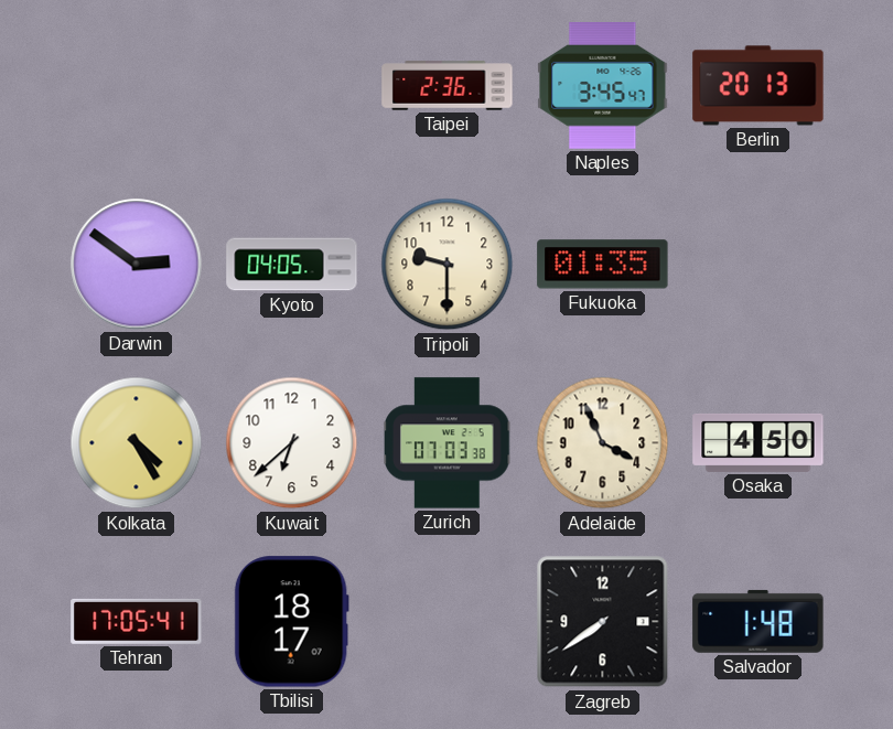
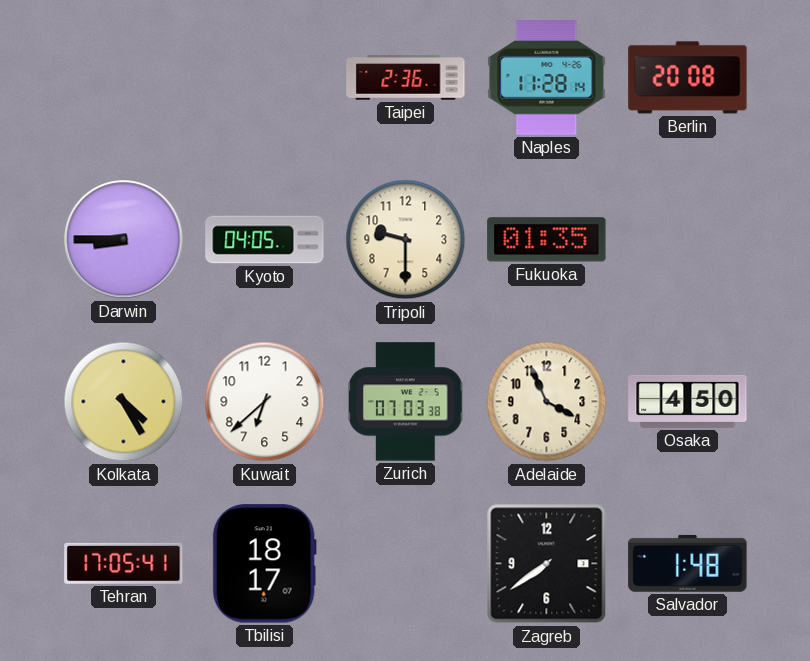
Naples: 3:45 -> 11:28 (547, 78)
Berlin: 20:13 -> 20:08 (688, 78)
Darwin: 2:51 -> 8:45 (124, 240)
